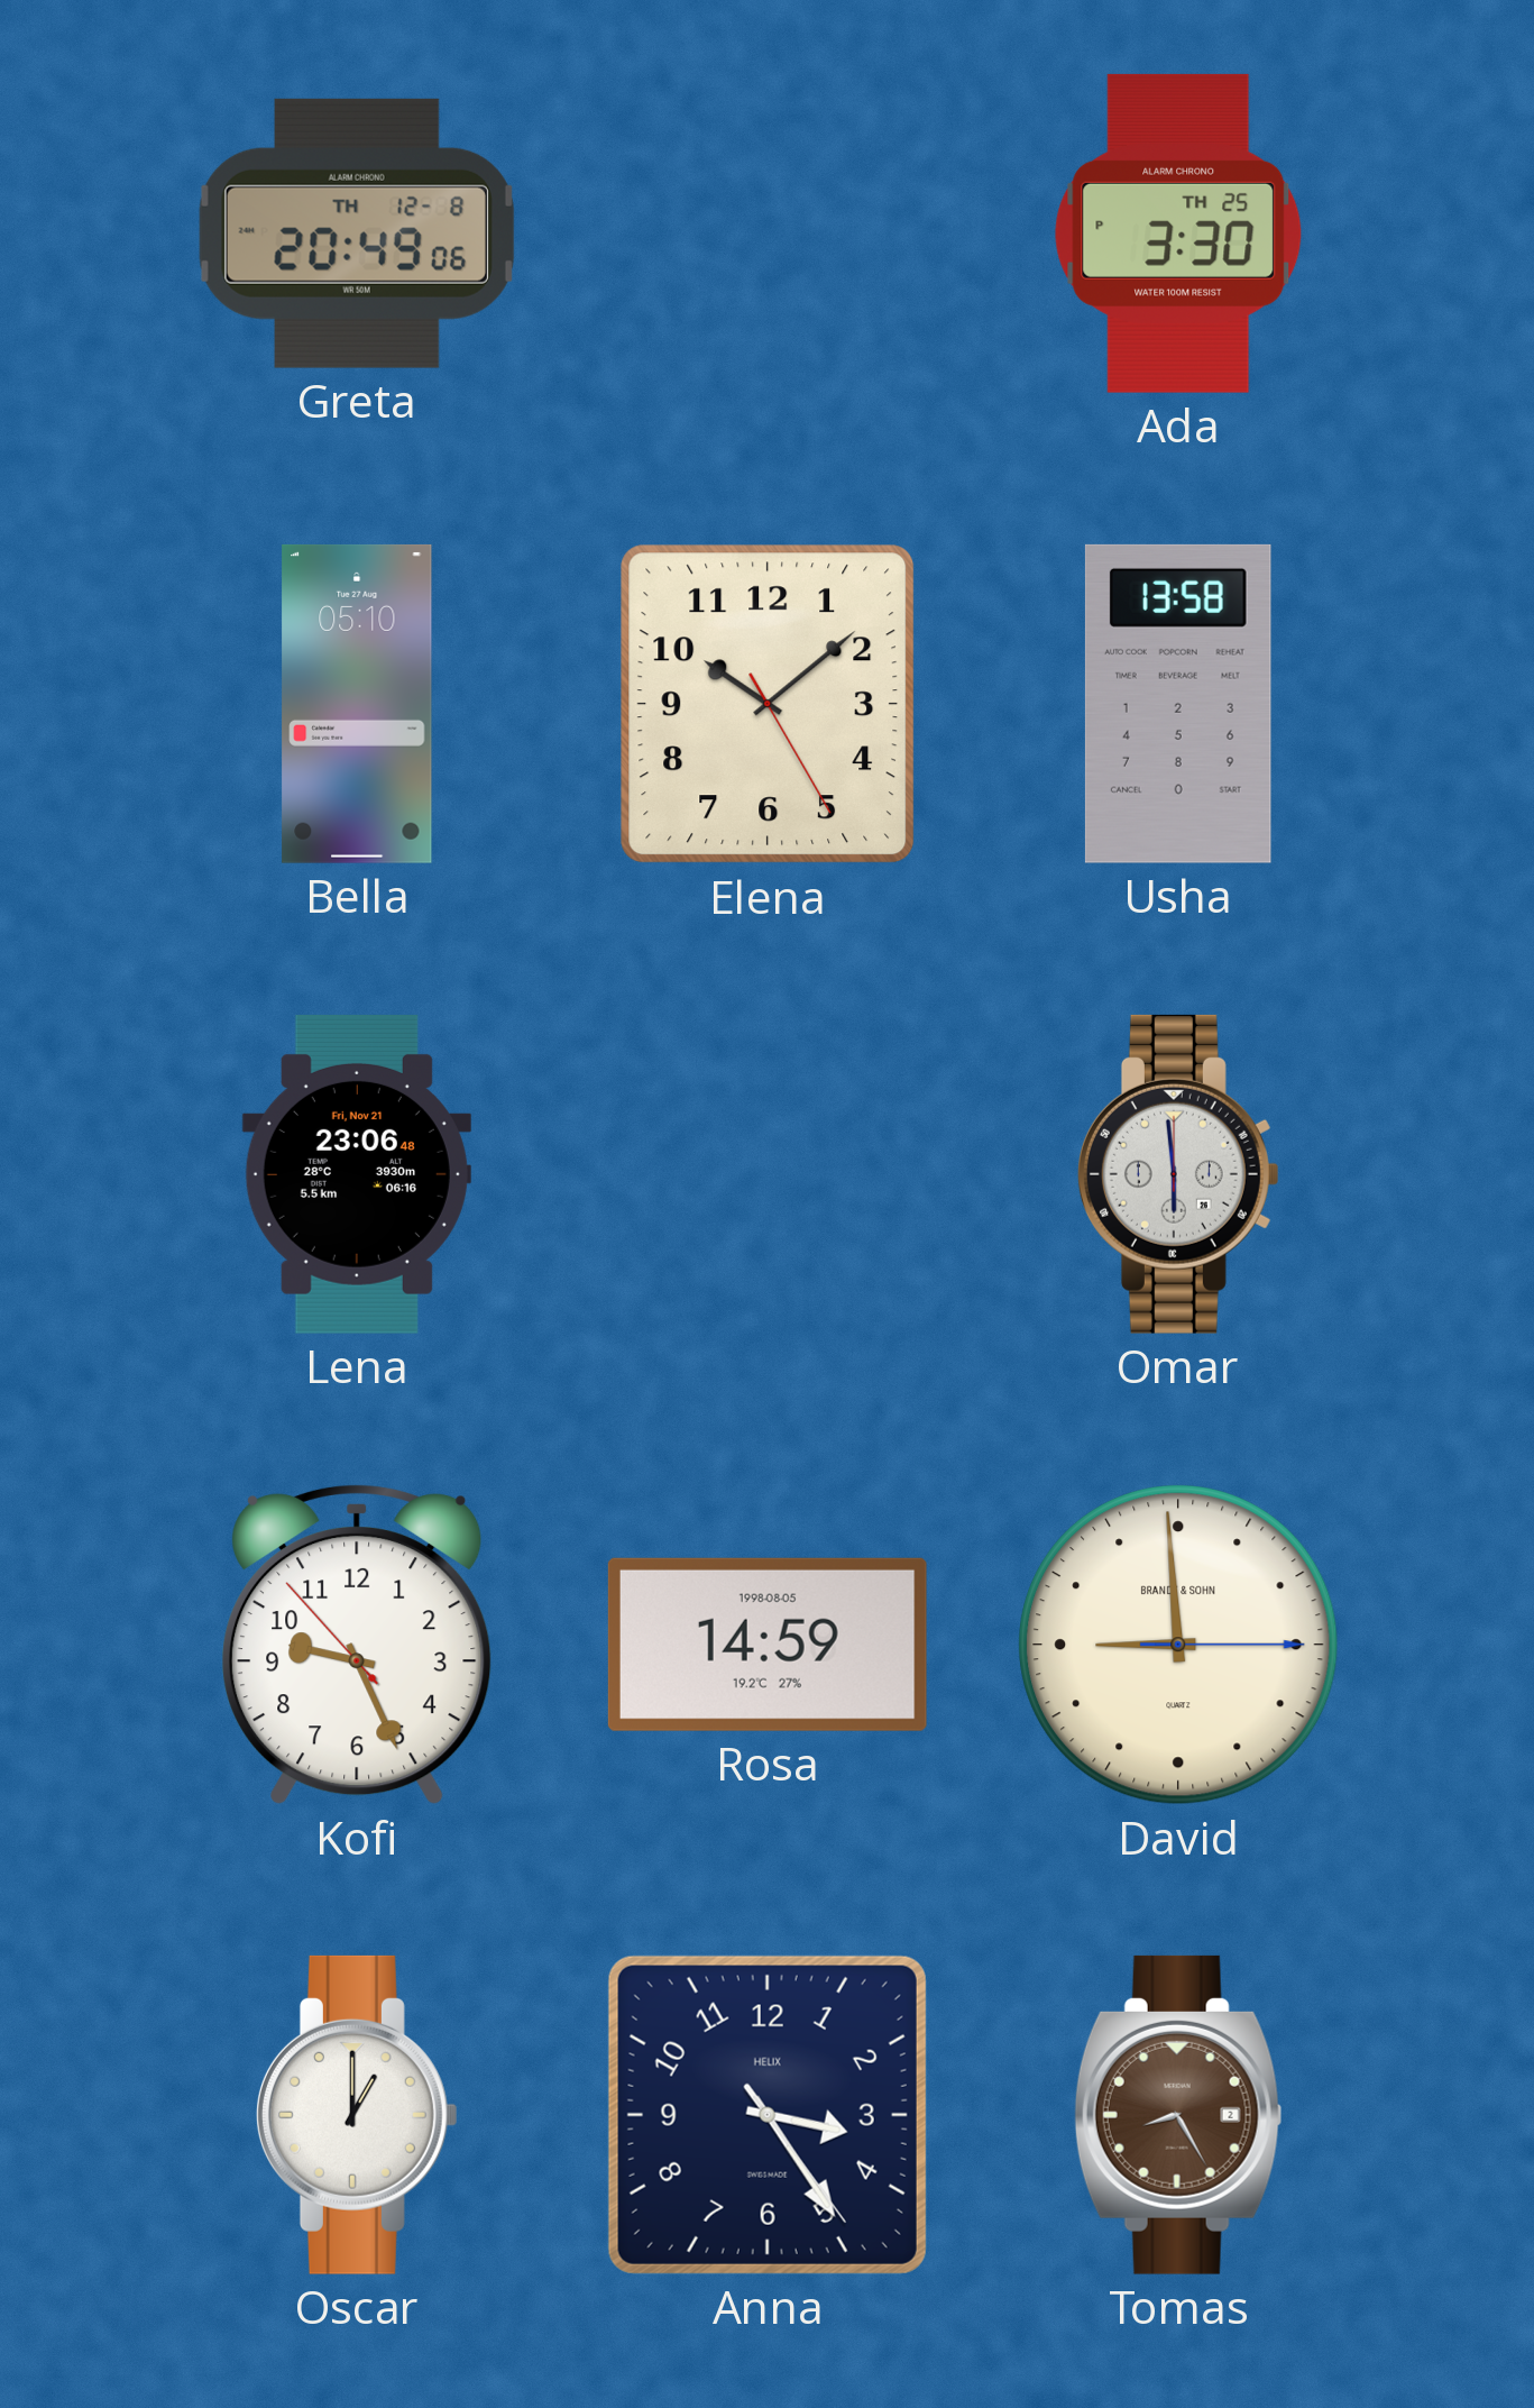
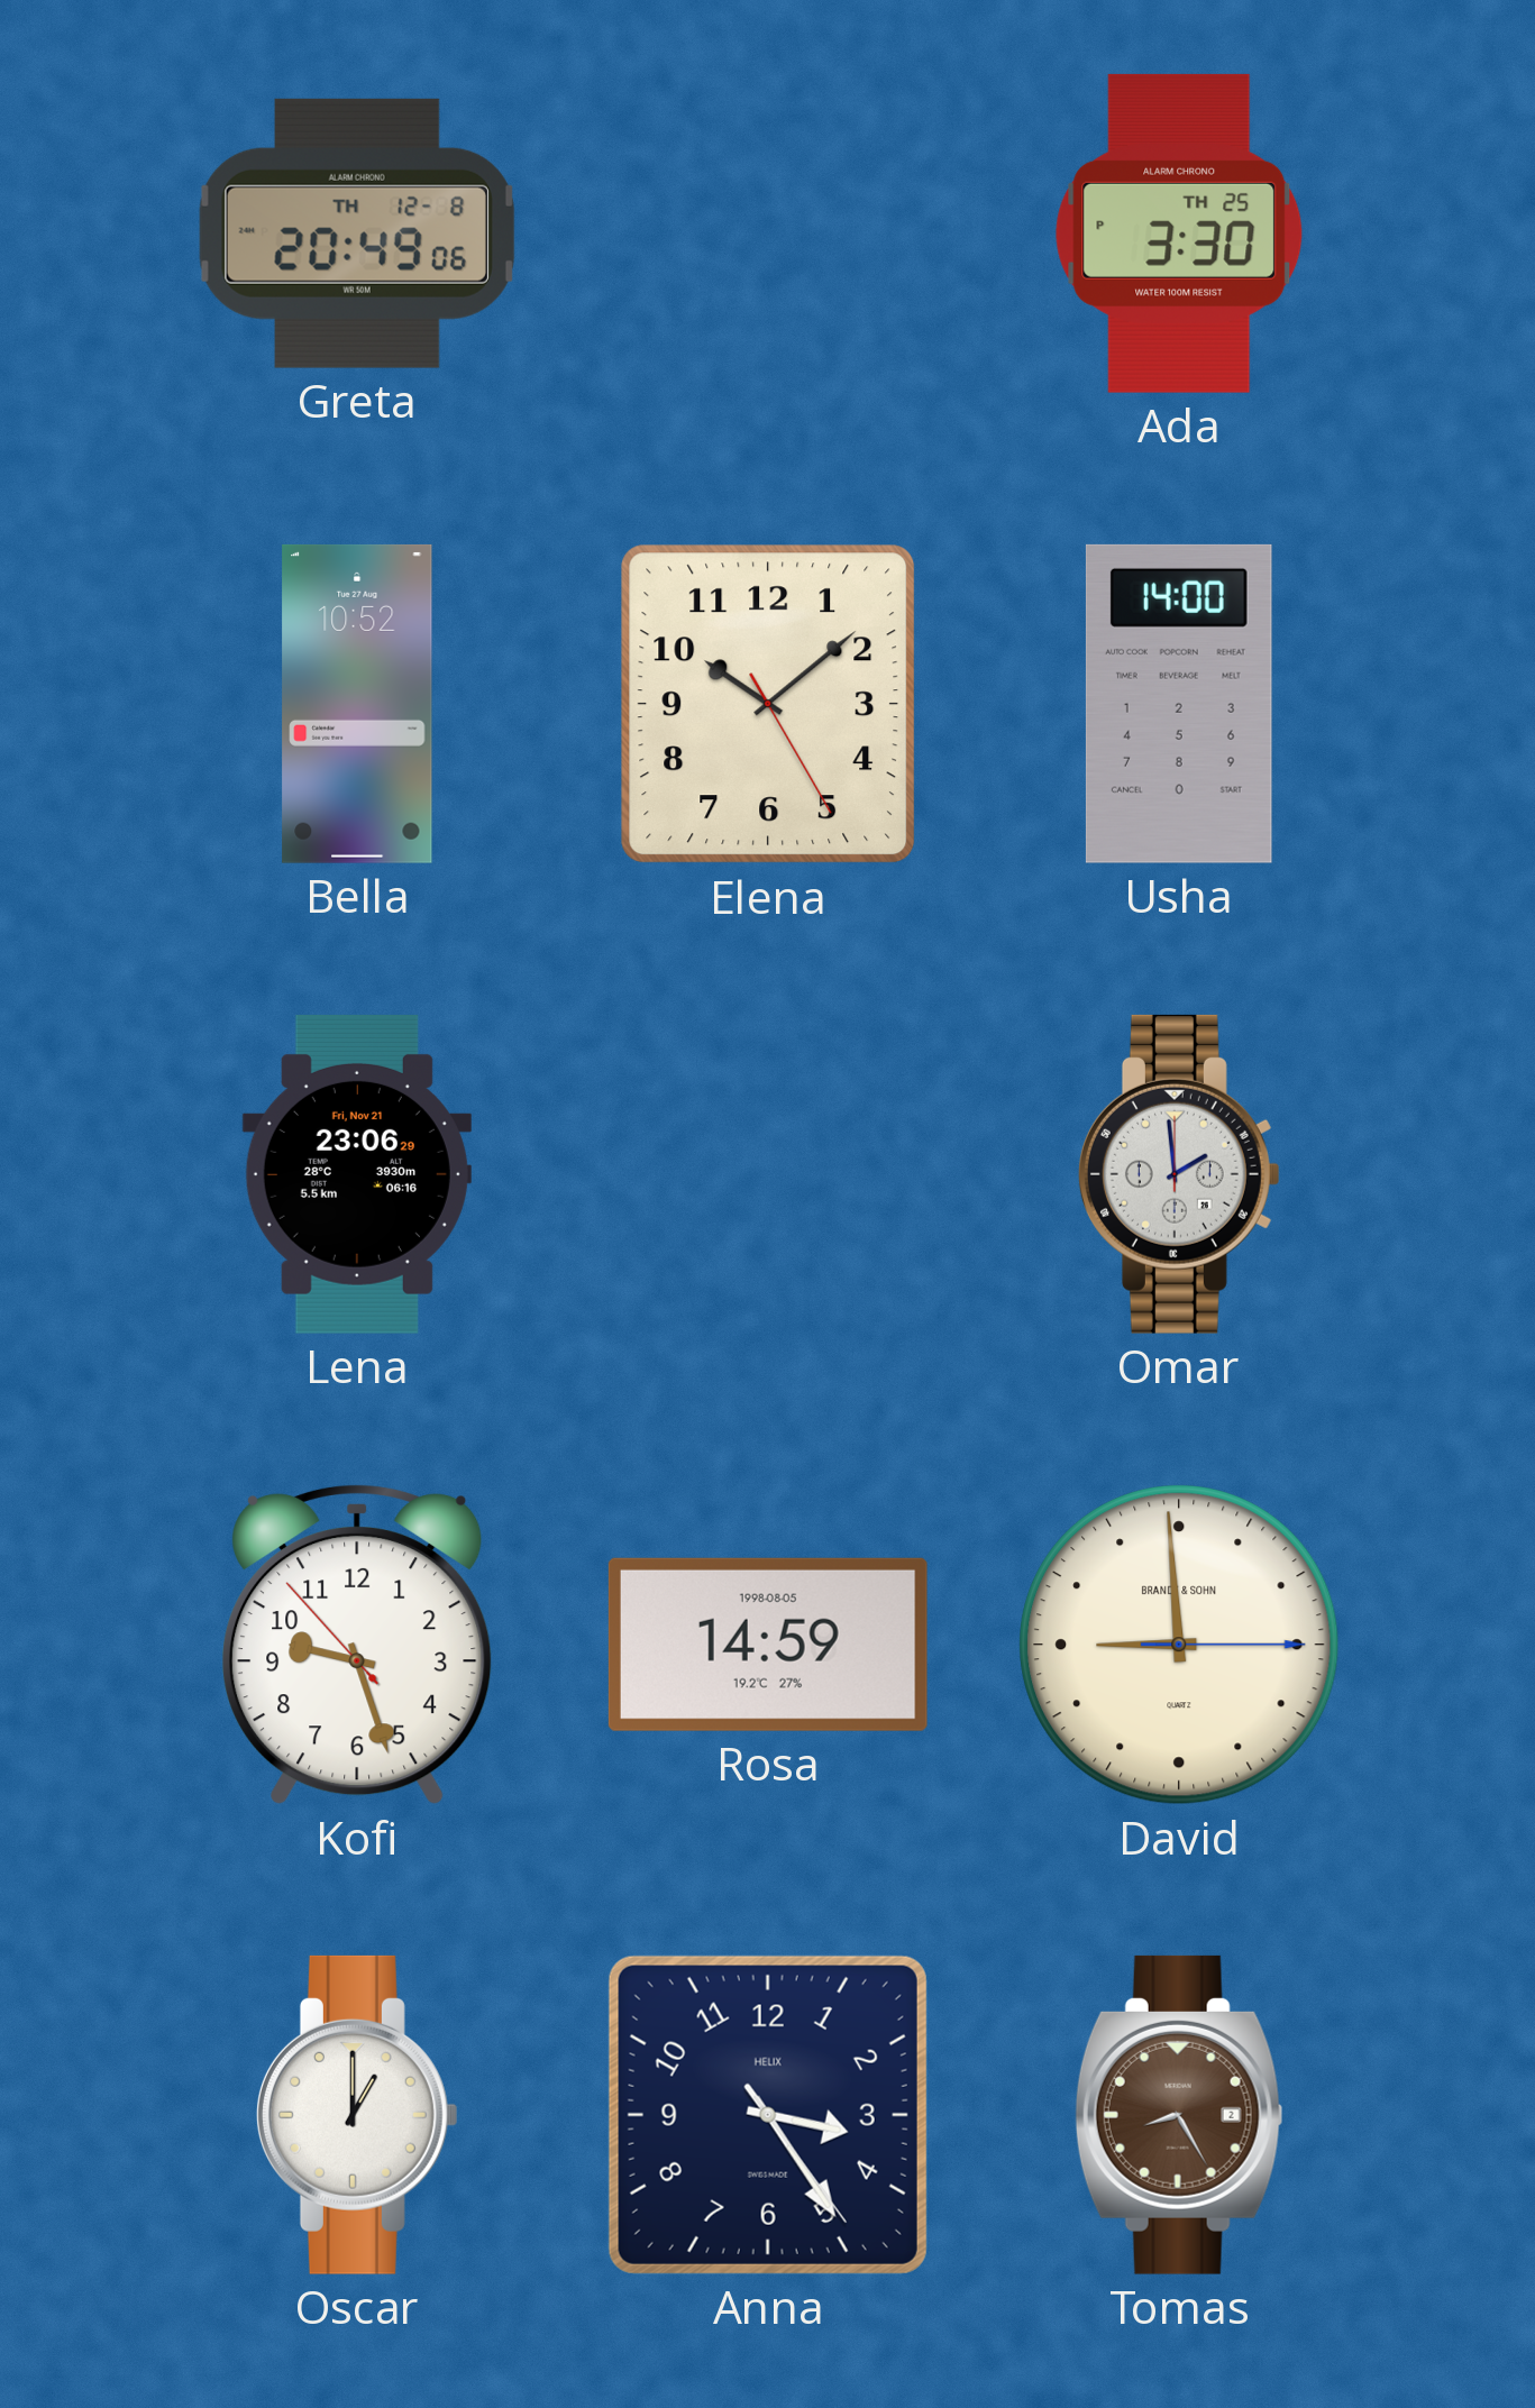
Bella: 05:10 -> 10:52 (357, 704)
Usha: 13:58 -> 14:00 (1179, 704)
Lena: 23:06:48 -> 23:06:29 (357, 1174)
Omar: 5:59 -> 1:59 (1179, 1174)
Kofi: 9:25 -> 9:26 (357, 1645)
